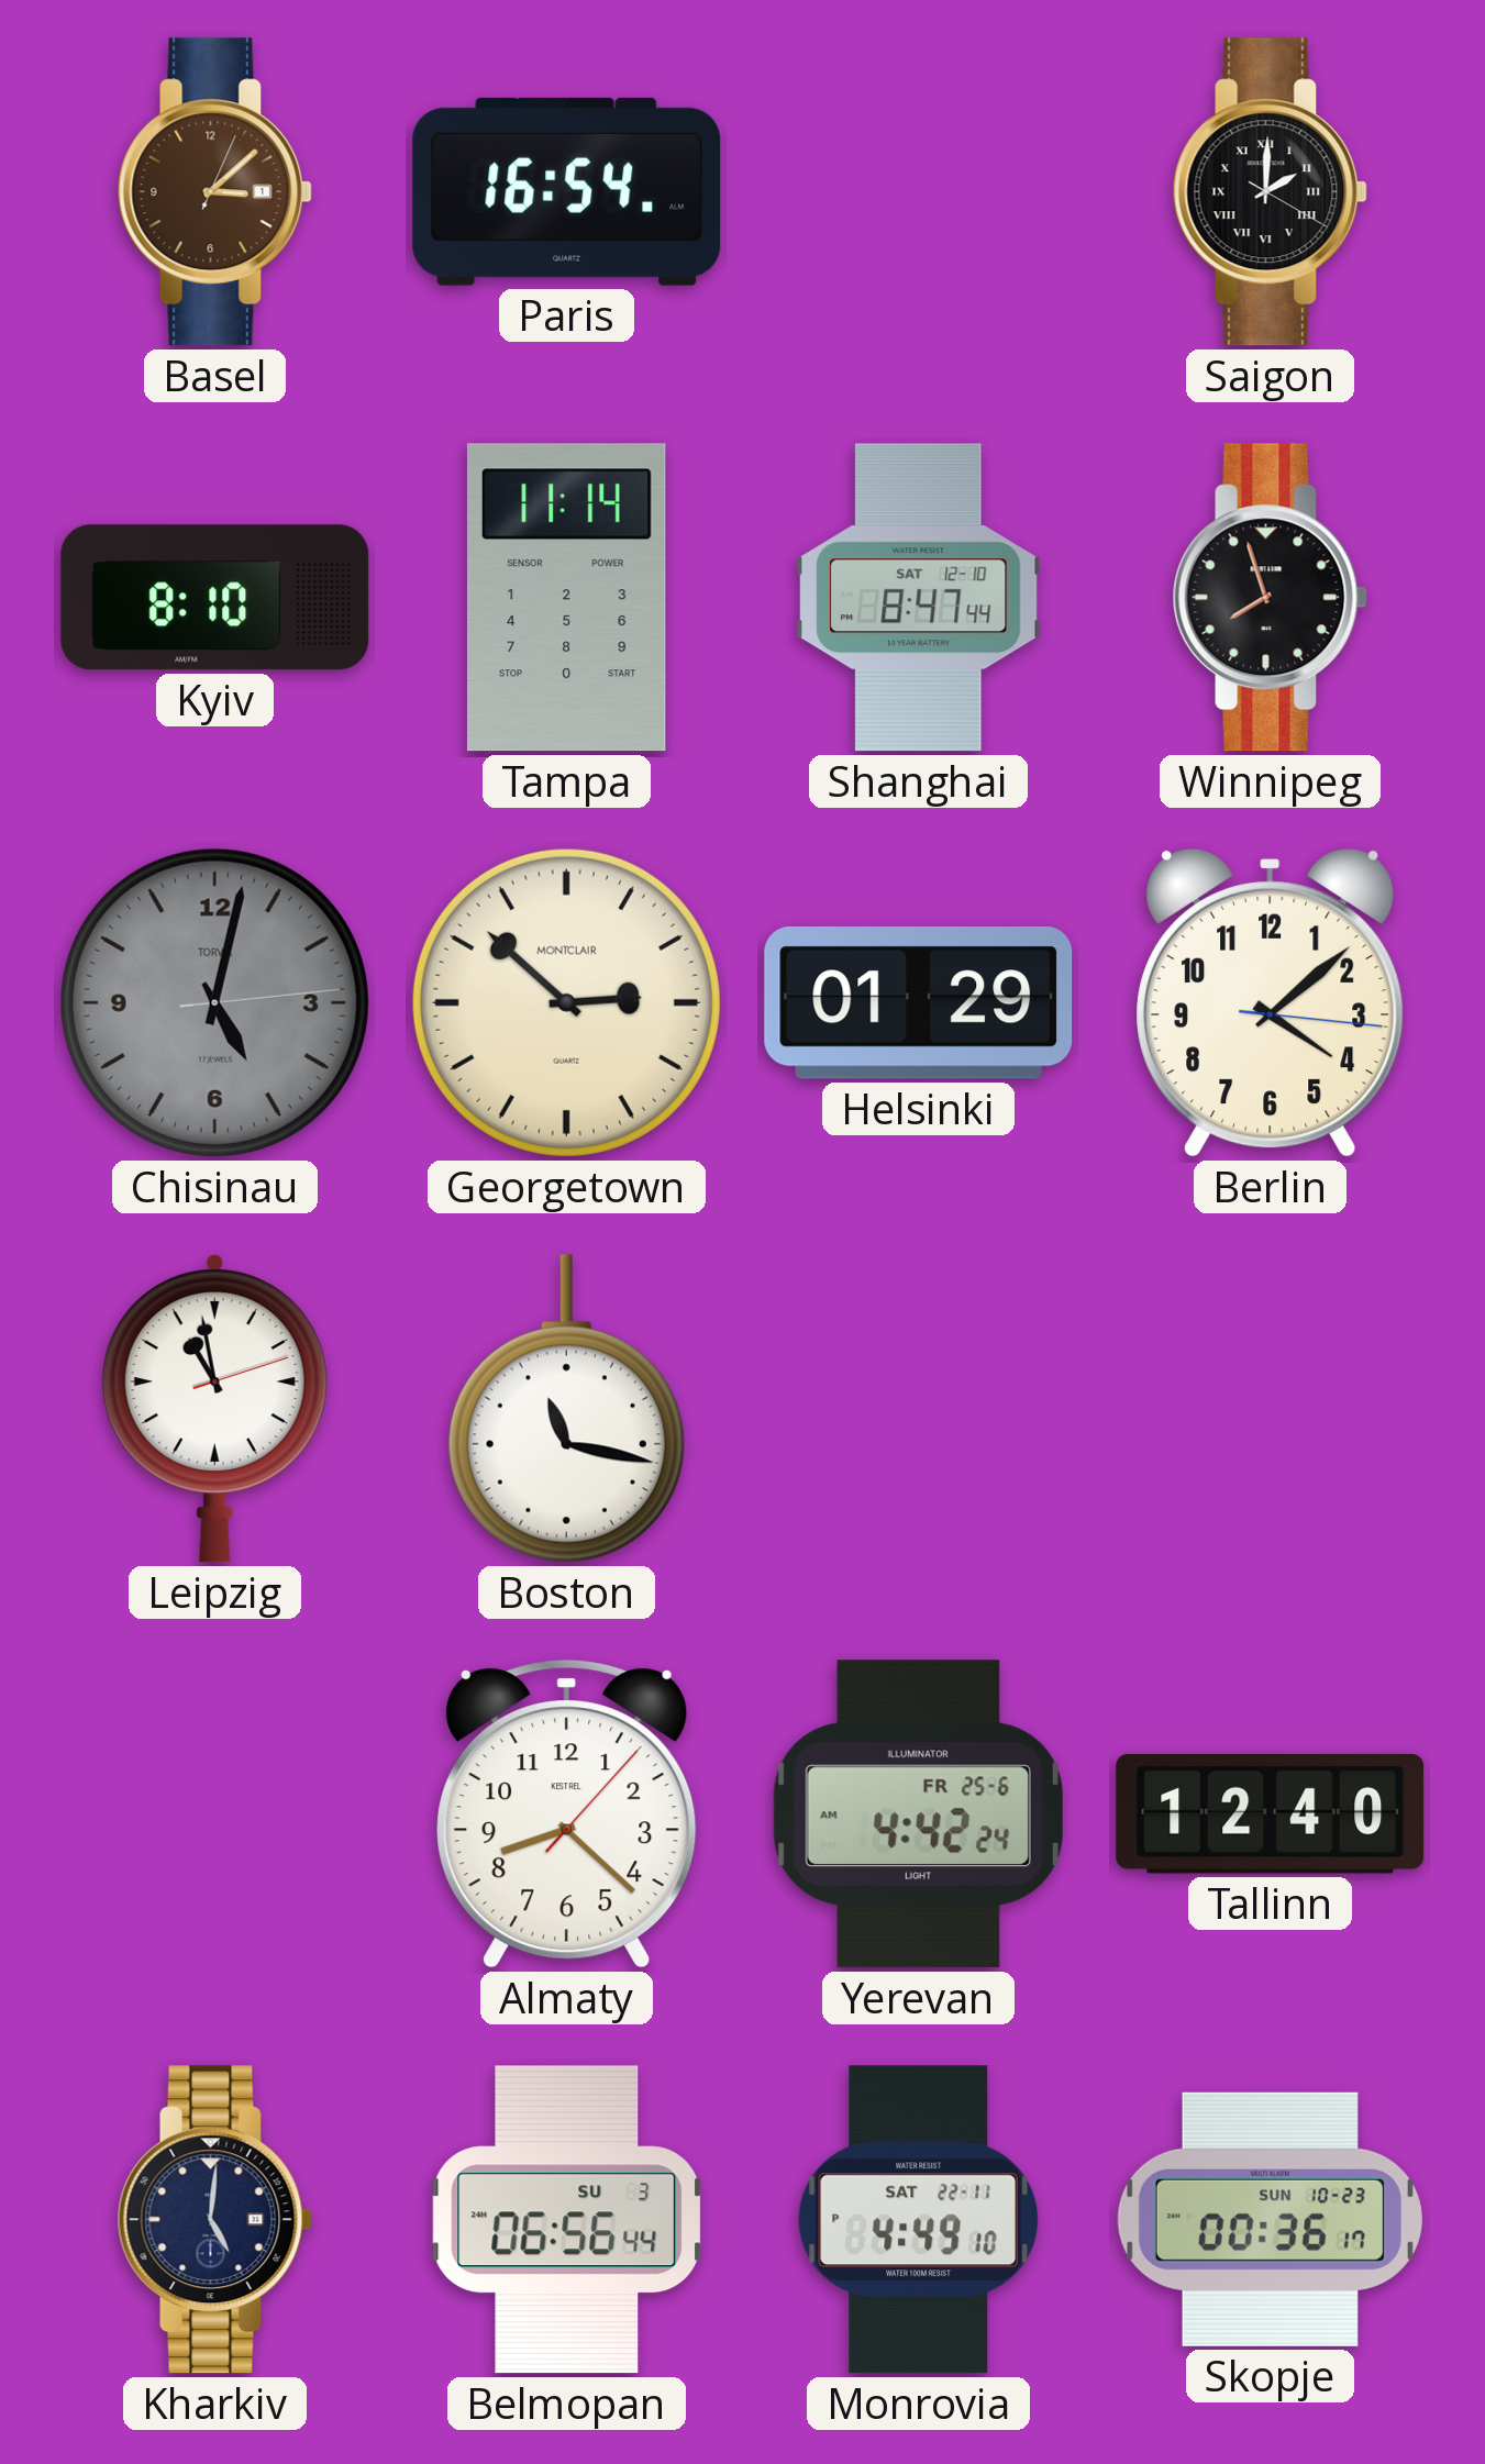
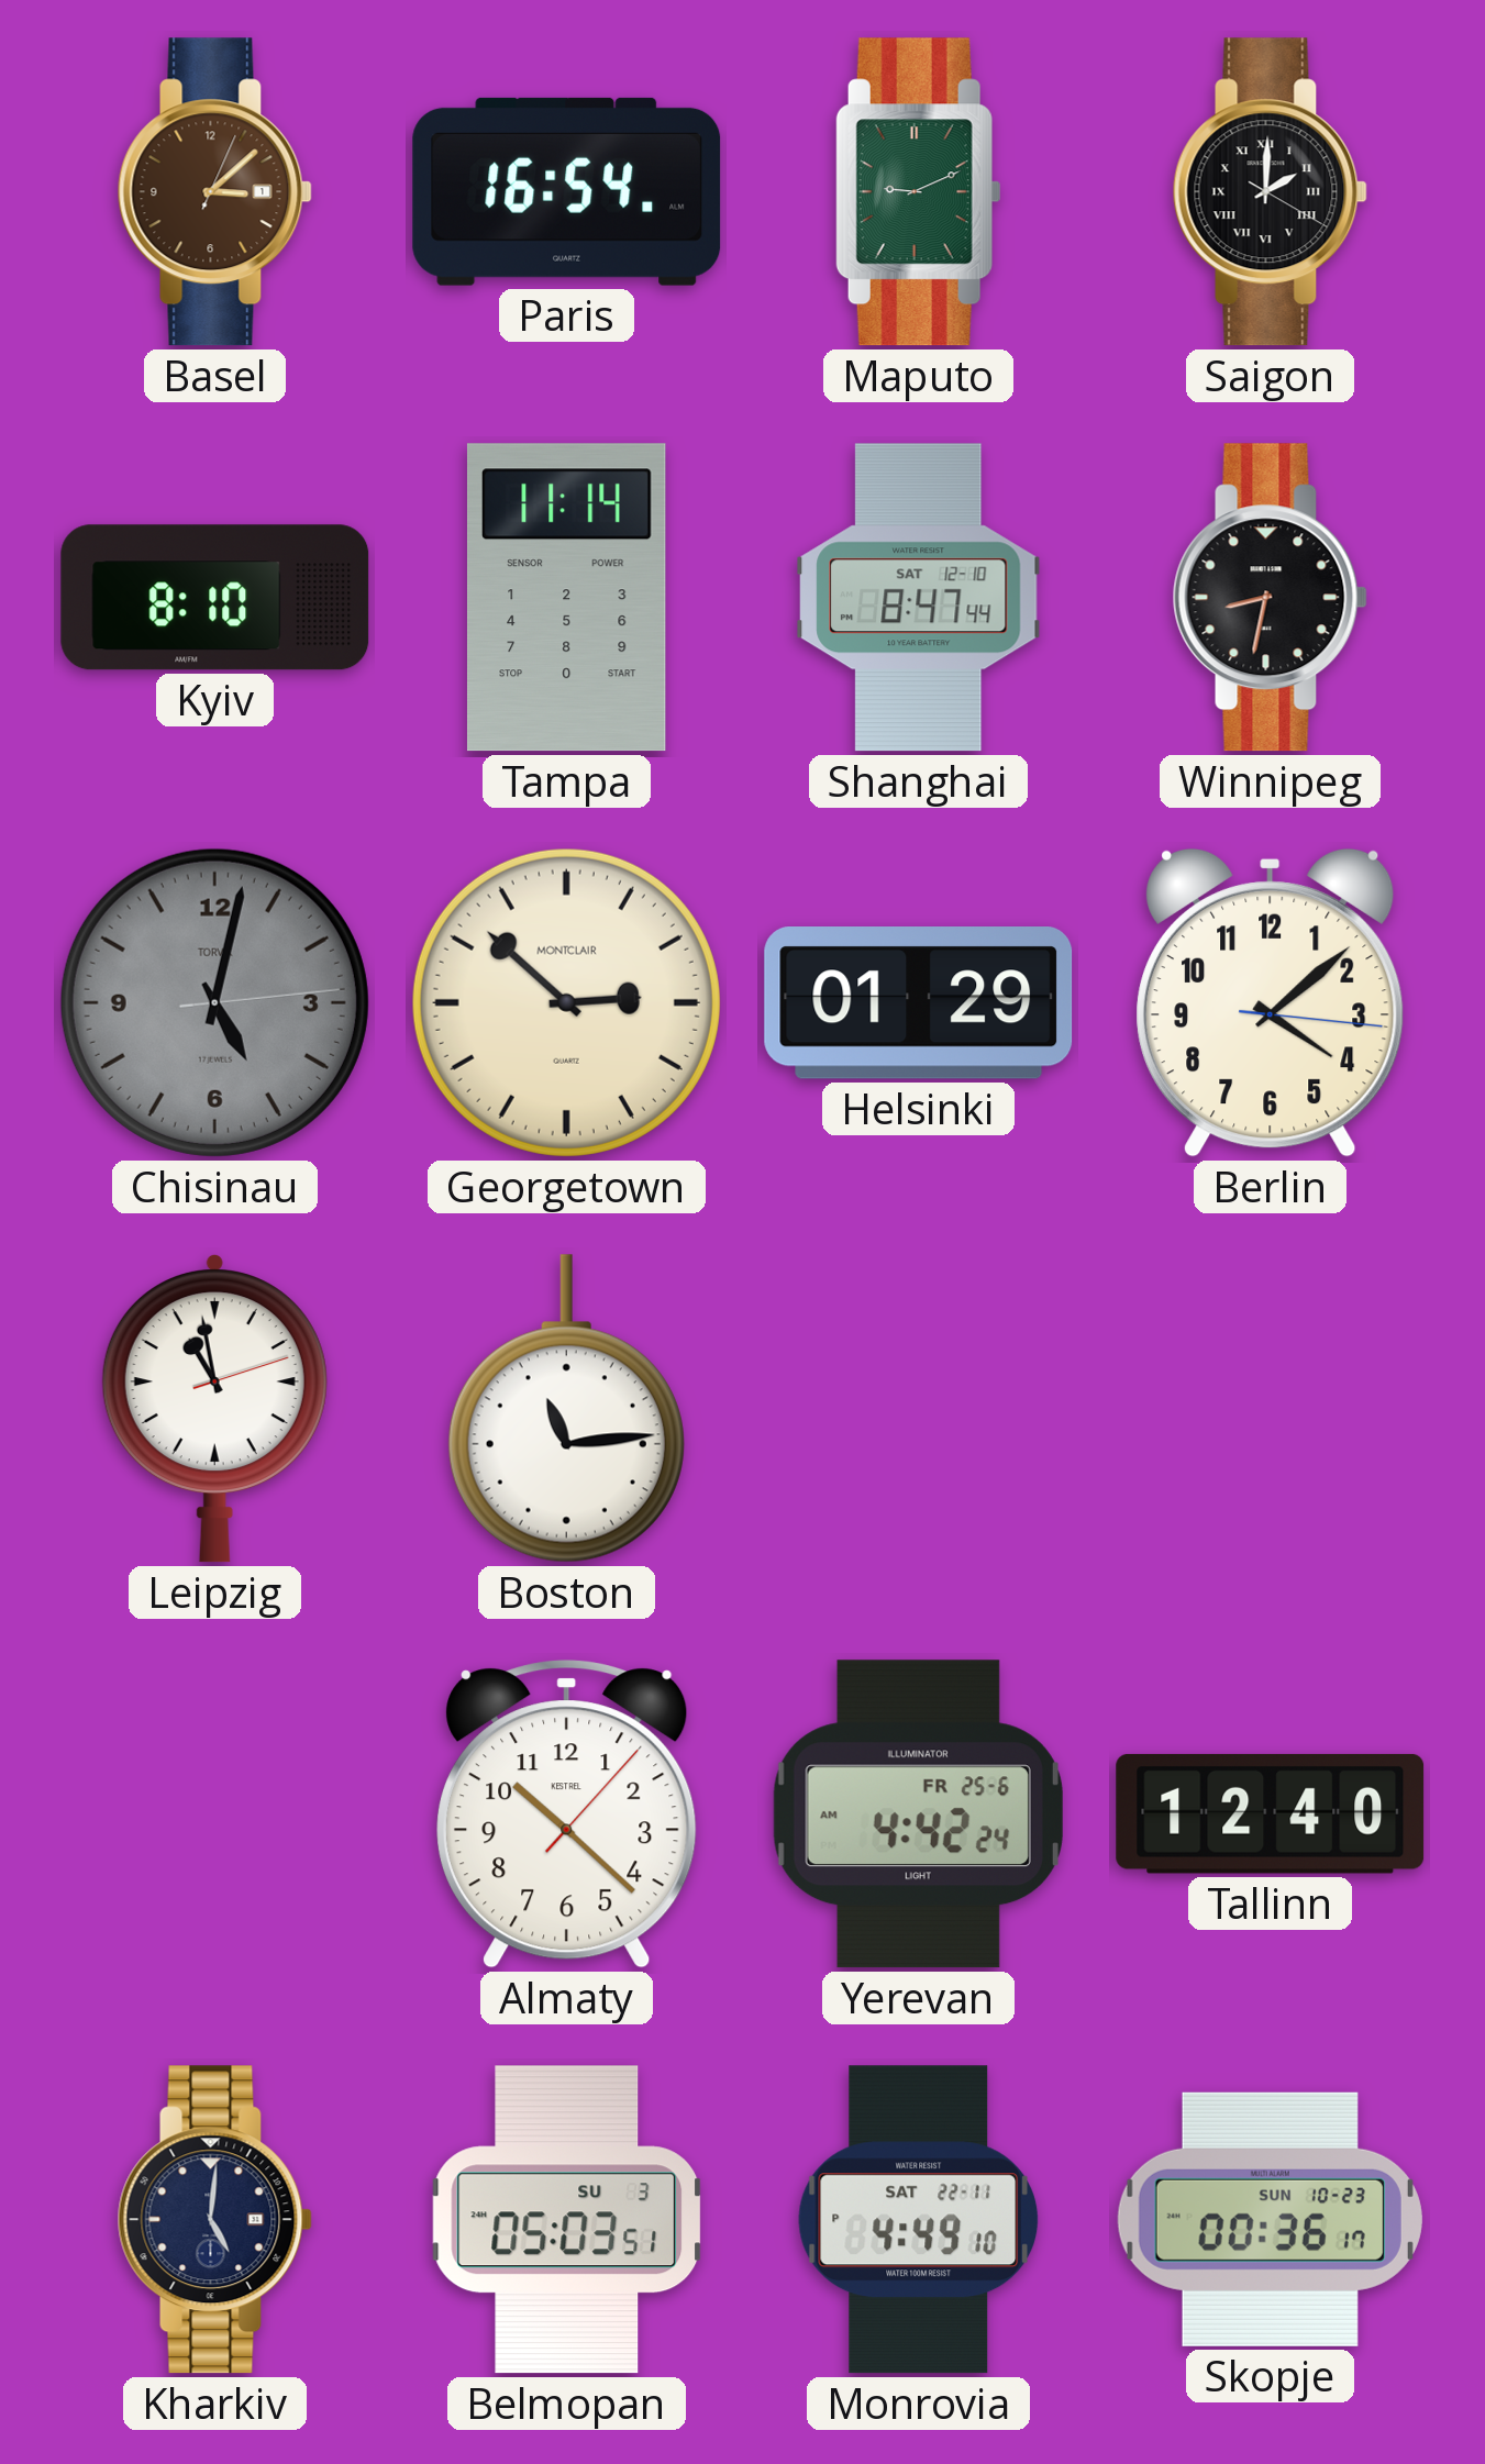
Maputo: none -> 9:11 (918, 192)
Winnipeg: 7:57 -> 8:32 (1270, 598)
Boston: 11:17 -> 11:14 (566, 1409)
Almaty: 8:22 -> 10:22 (567, 1814)
Belmopan: 06:56 -> 05:03 (567, 2220)
